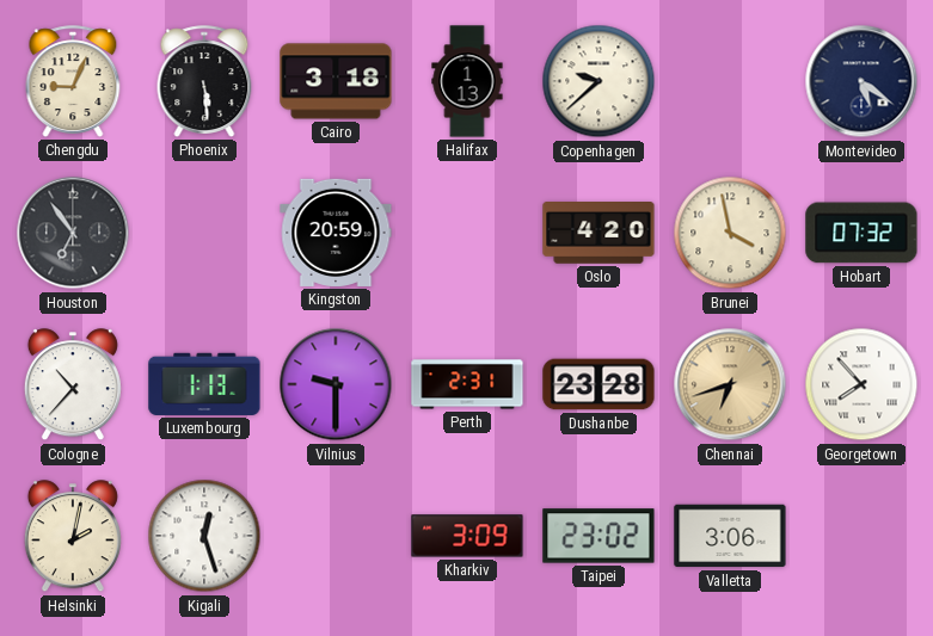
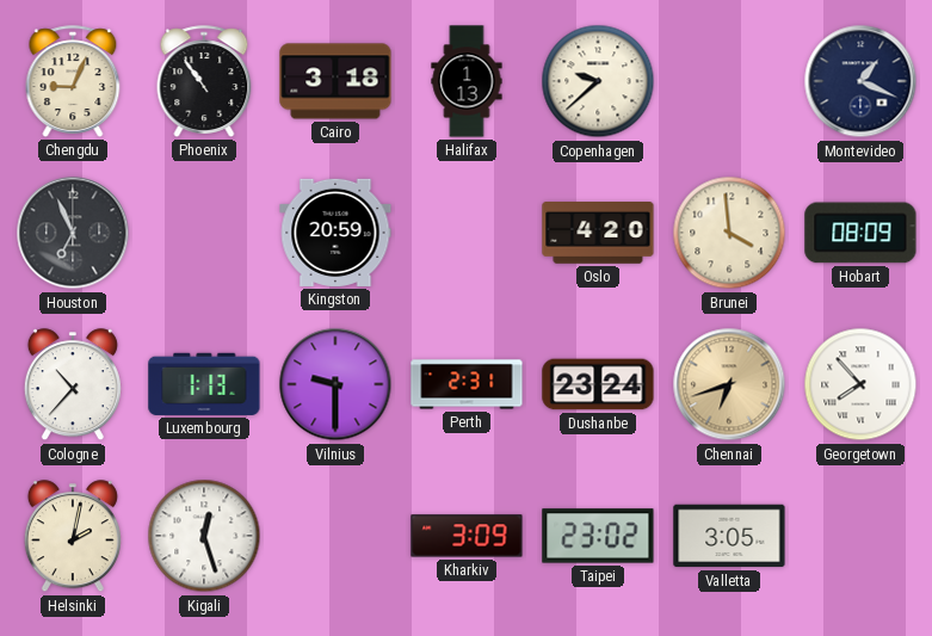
Phoenix: 5:29 -> 10:54 (204, 81)
Montevideo: 5:21 -> 1:19 (860, 81)
Houston: 6:54 -> 6:56 (73, 233)
Brunei: 3:58 -> 3:59 (729, 233)
Hobart: 07:32 -> 08:09 (860, 233)
Dushanbe: 23:28 -> 23:24 (598, 384)
Valletta: 3:06 -> 3:05 (729, 536)
